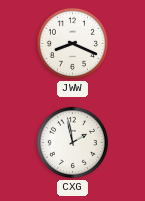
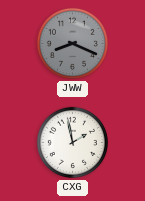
JWW dial: white -> grey (72, 43)
